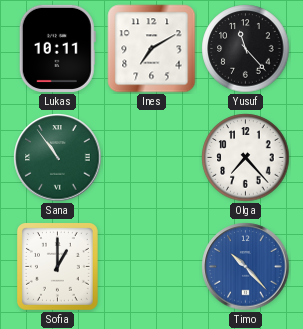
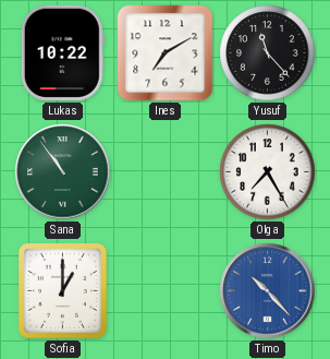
Lukas: 10:11 -> 10:22 (62, 52)
Olga: 7:23 -> 7:25 (268, 172)
